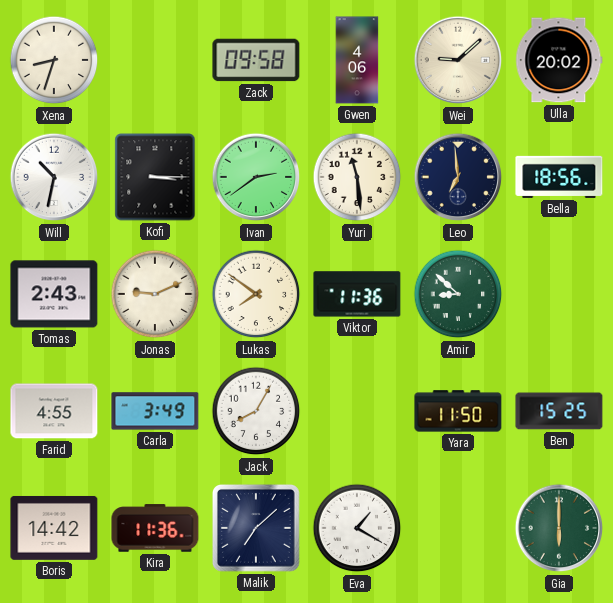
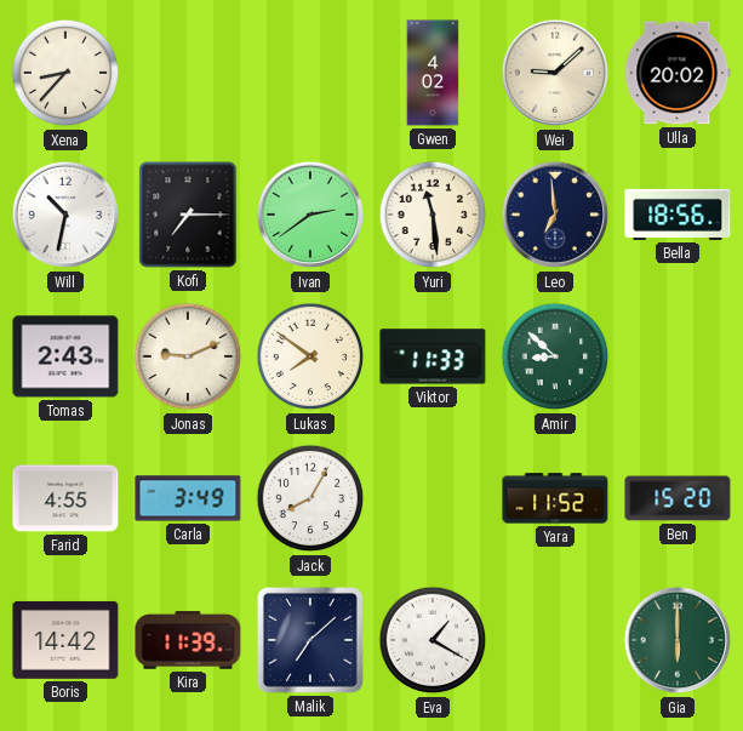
Xena: 8:33 -> 8:37 (65, 73)
Zack: 09:58 -> none (256, 60)
Gwen: 4:06 -> 4:02 (433, 73)
Kofi: 3:15 -> 7:15 (188, 215)
Viktor: 11:36 -> 11:33 (433, 356)
Yara: 11:50 -> 11:52 (555, 498)
Ben: 15:25 -> 15:20 (678, 498)
Kira: 11:36 -> 11:39 (188, 640)
